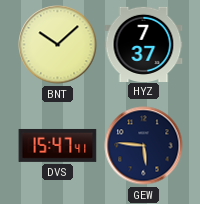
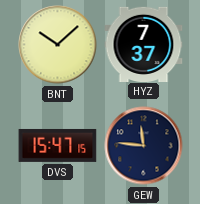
DVS: 15:47:41 -> 15:47:15 (58, 145)
GEW: 5:46 -> 11:46 (144, 146)
